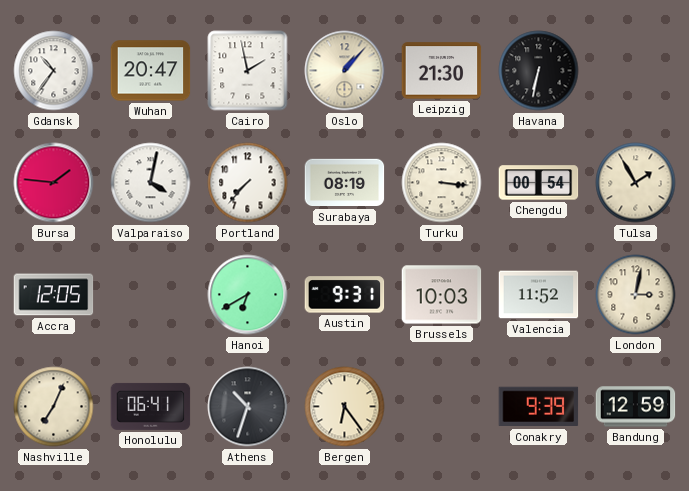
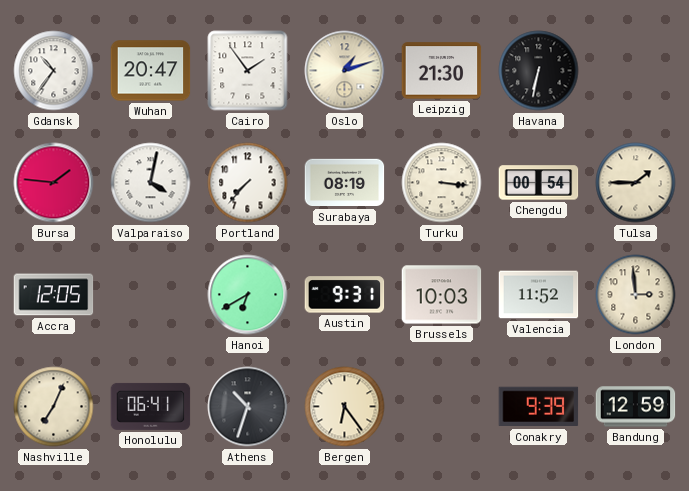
Cairo: 1:58 -> 1:54 (248, 71)
Oslo: 1:07 -> 1:12 (345, 71)
Tulsa: 1:55 -> 1:45 (636, 183)
London: 3:02 -> 2:59 (636, 295)
